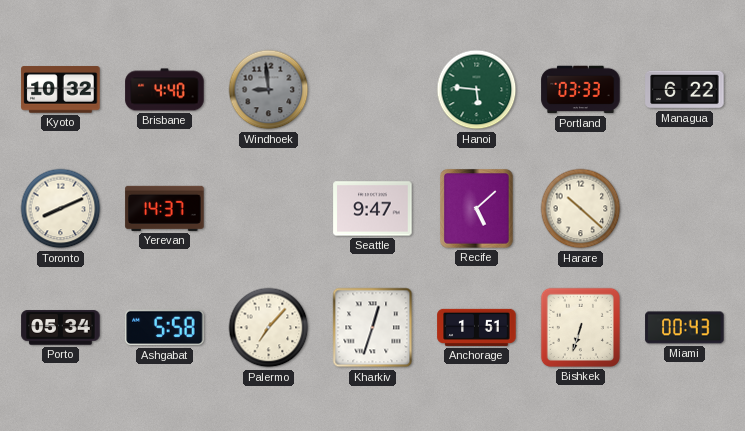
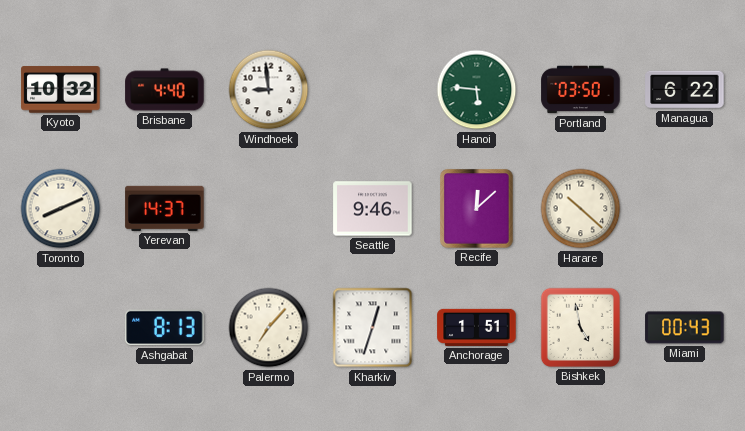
Windhoek dial: grey -> white (269, 90)
Portland: 03:33 -> 03:50 (581, 90)
Seattle: 9:47 -> 9:46 (373, 209)
Recife: 5:08 -> 12:08 (477, 209)
Porto: 05:34 -> none (61, 328)
Ashgabat: 5:58 -> 8:13 (165, 328)
Bishkek: 6:33 -> 4:58 (580, 327)
